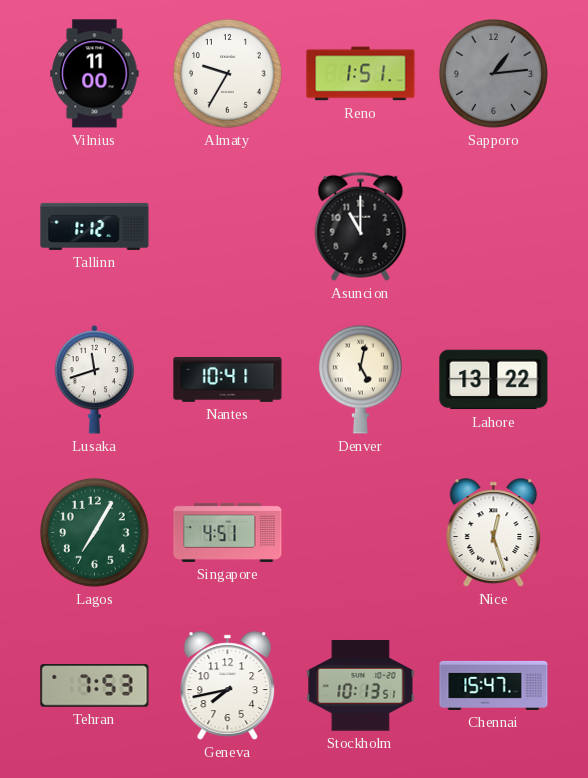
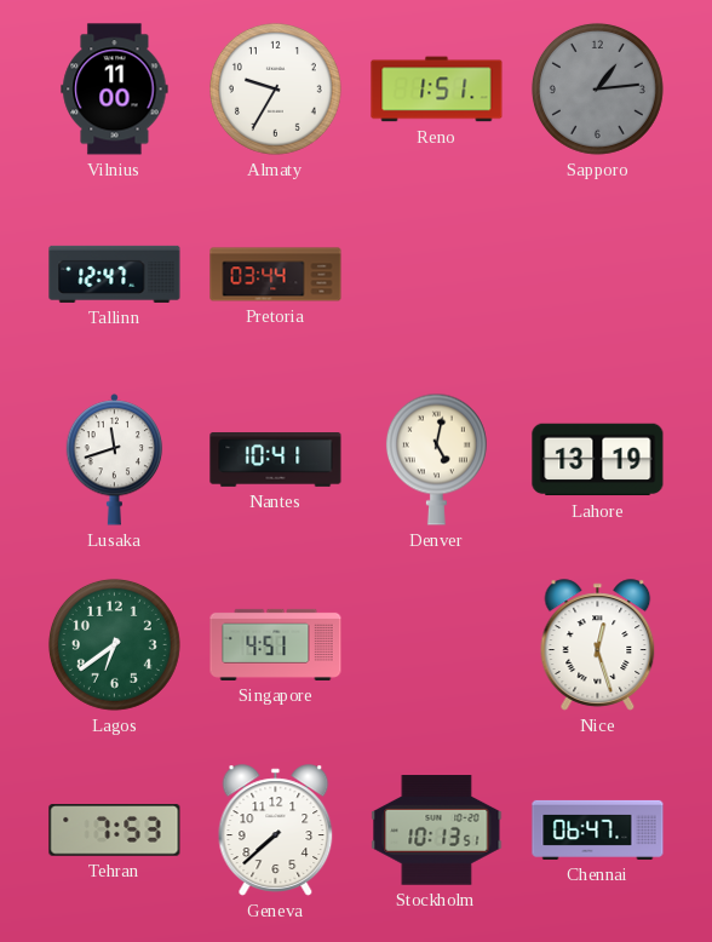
Tallinn: 1:12 -> 12:47 (115, 274)
Pretoria: none -> 03:44 (276, 275)
Asuncion: 11:00 -> none (361, 226)
Lahore: 13:22 -> 13:19 (598, 460)
Lagos: 7:05 -> 6:39 (114, 644)
Geneva: 7:43 -> 7:38 (276, 831)
Chennai: 15:47 -> 06:47 (598, 829)
